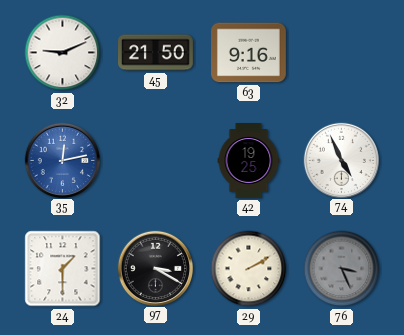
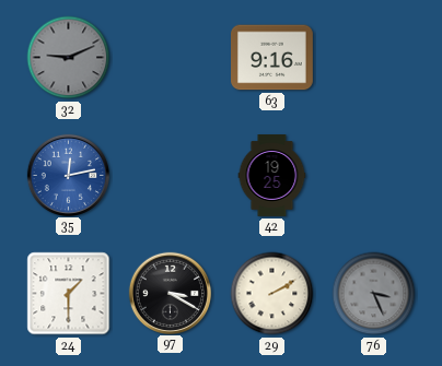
32 dial: white -> grey (69, 58)
45: 21:50 -> none (156, 53)
74: 4:56 -> none (341, 160)
